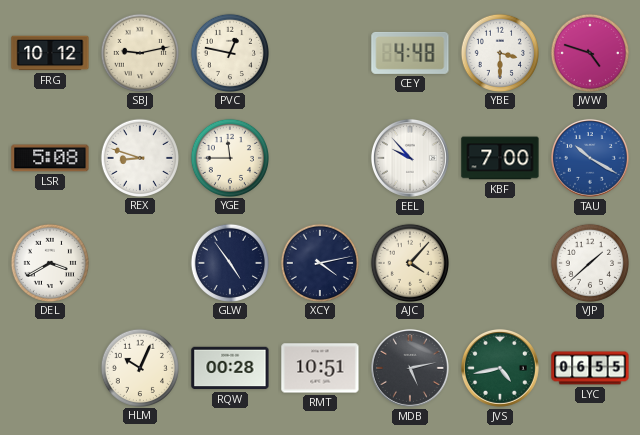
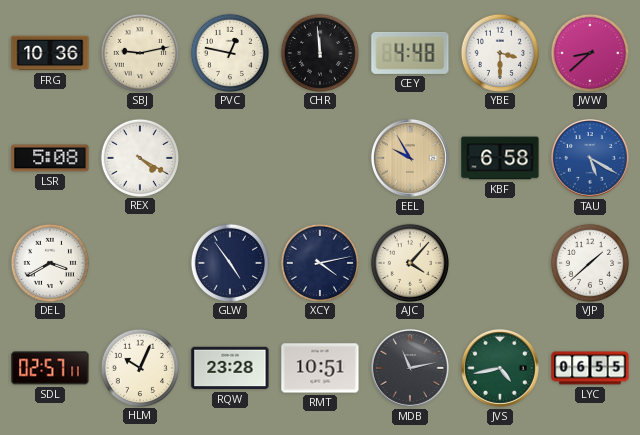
FRG: 10:12 -> 10:36 (50, 53)
CHR: none -> 11:59 (319, 52)
JWW: 4:48 -> 8:38 (589, 52)
REX: 8:48 -> 4:20 (139, 157)
YGE: 11:45 -> none (229, 157)
EEL: 9:53 -> 9:55 (410, 158)
EEL dial: white -> champagne (410, 158)
KBF: 7:00 -> 6:58 (500, 158)
TAU: 10:20 -> 5:20 (590, 158)
SDL: none -> 02:57 (50, 368)
RQW: 00:28 -> 23:28 (230, 368)
MDB: 5:13 -> 11:13 (410, 368)
